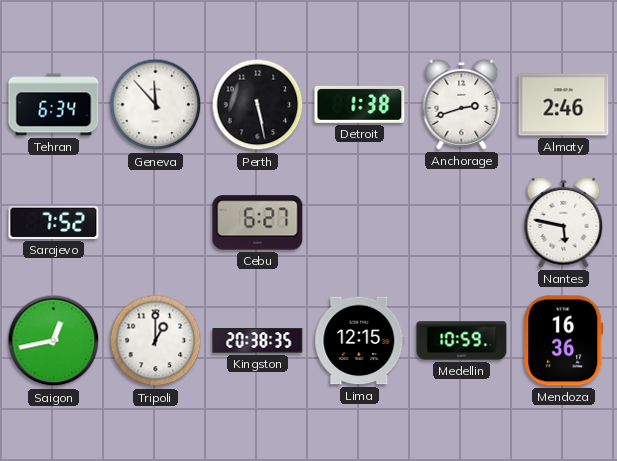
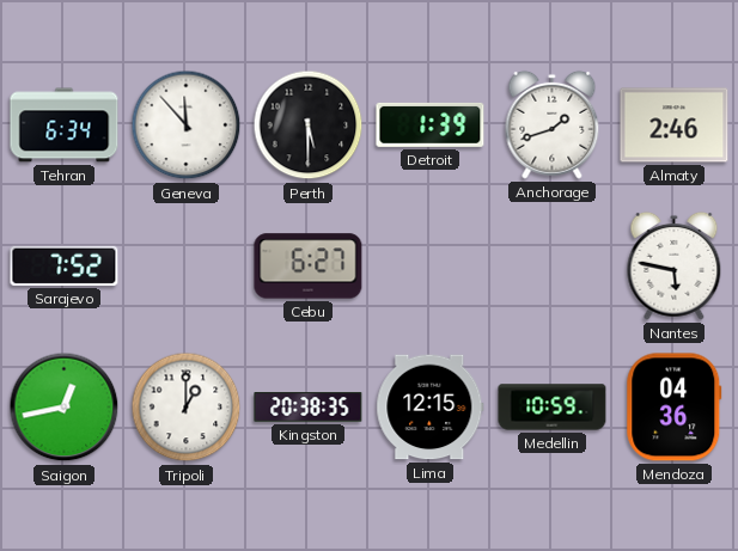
Perth: 5:28 -> 5:30 (309, 125)
Detroit: 1:38 -> 1:39 (431, 124)
Anchorage: 2:42 -> 1:42 (553, 124)
Mendoza: 16:36 -> 04:36 (675, 408)
